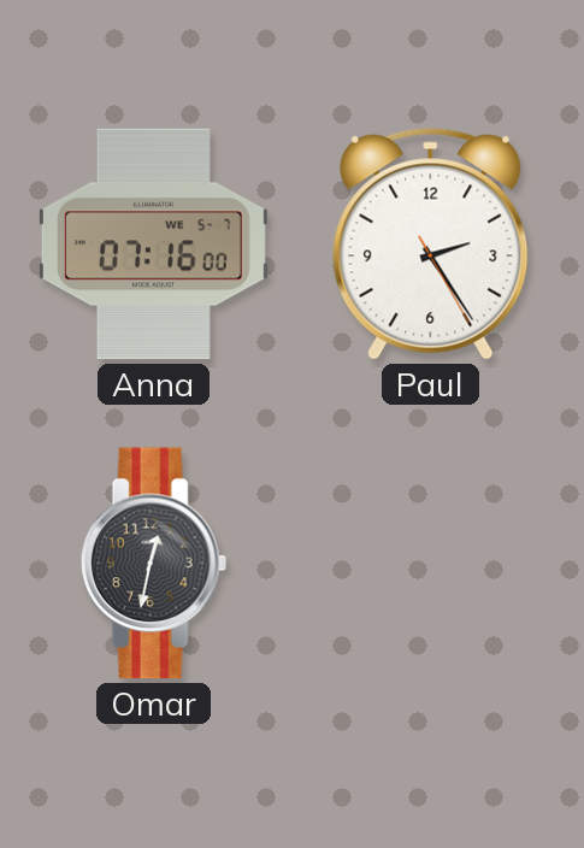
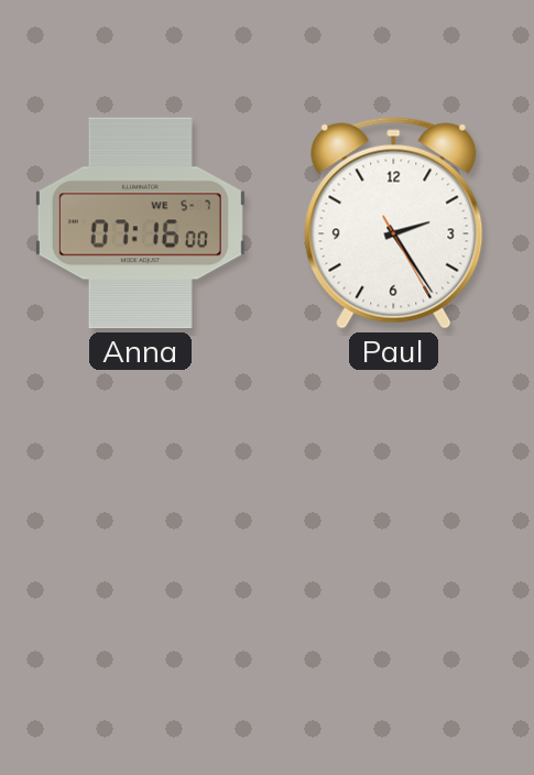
Omar: 12:32 -> none (153, 564)
